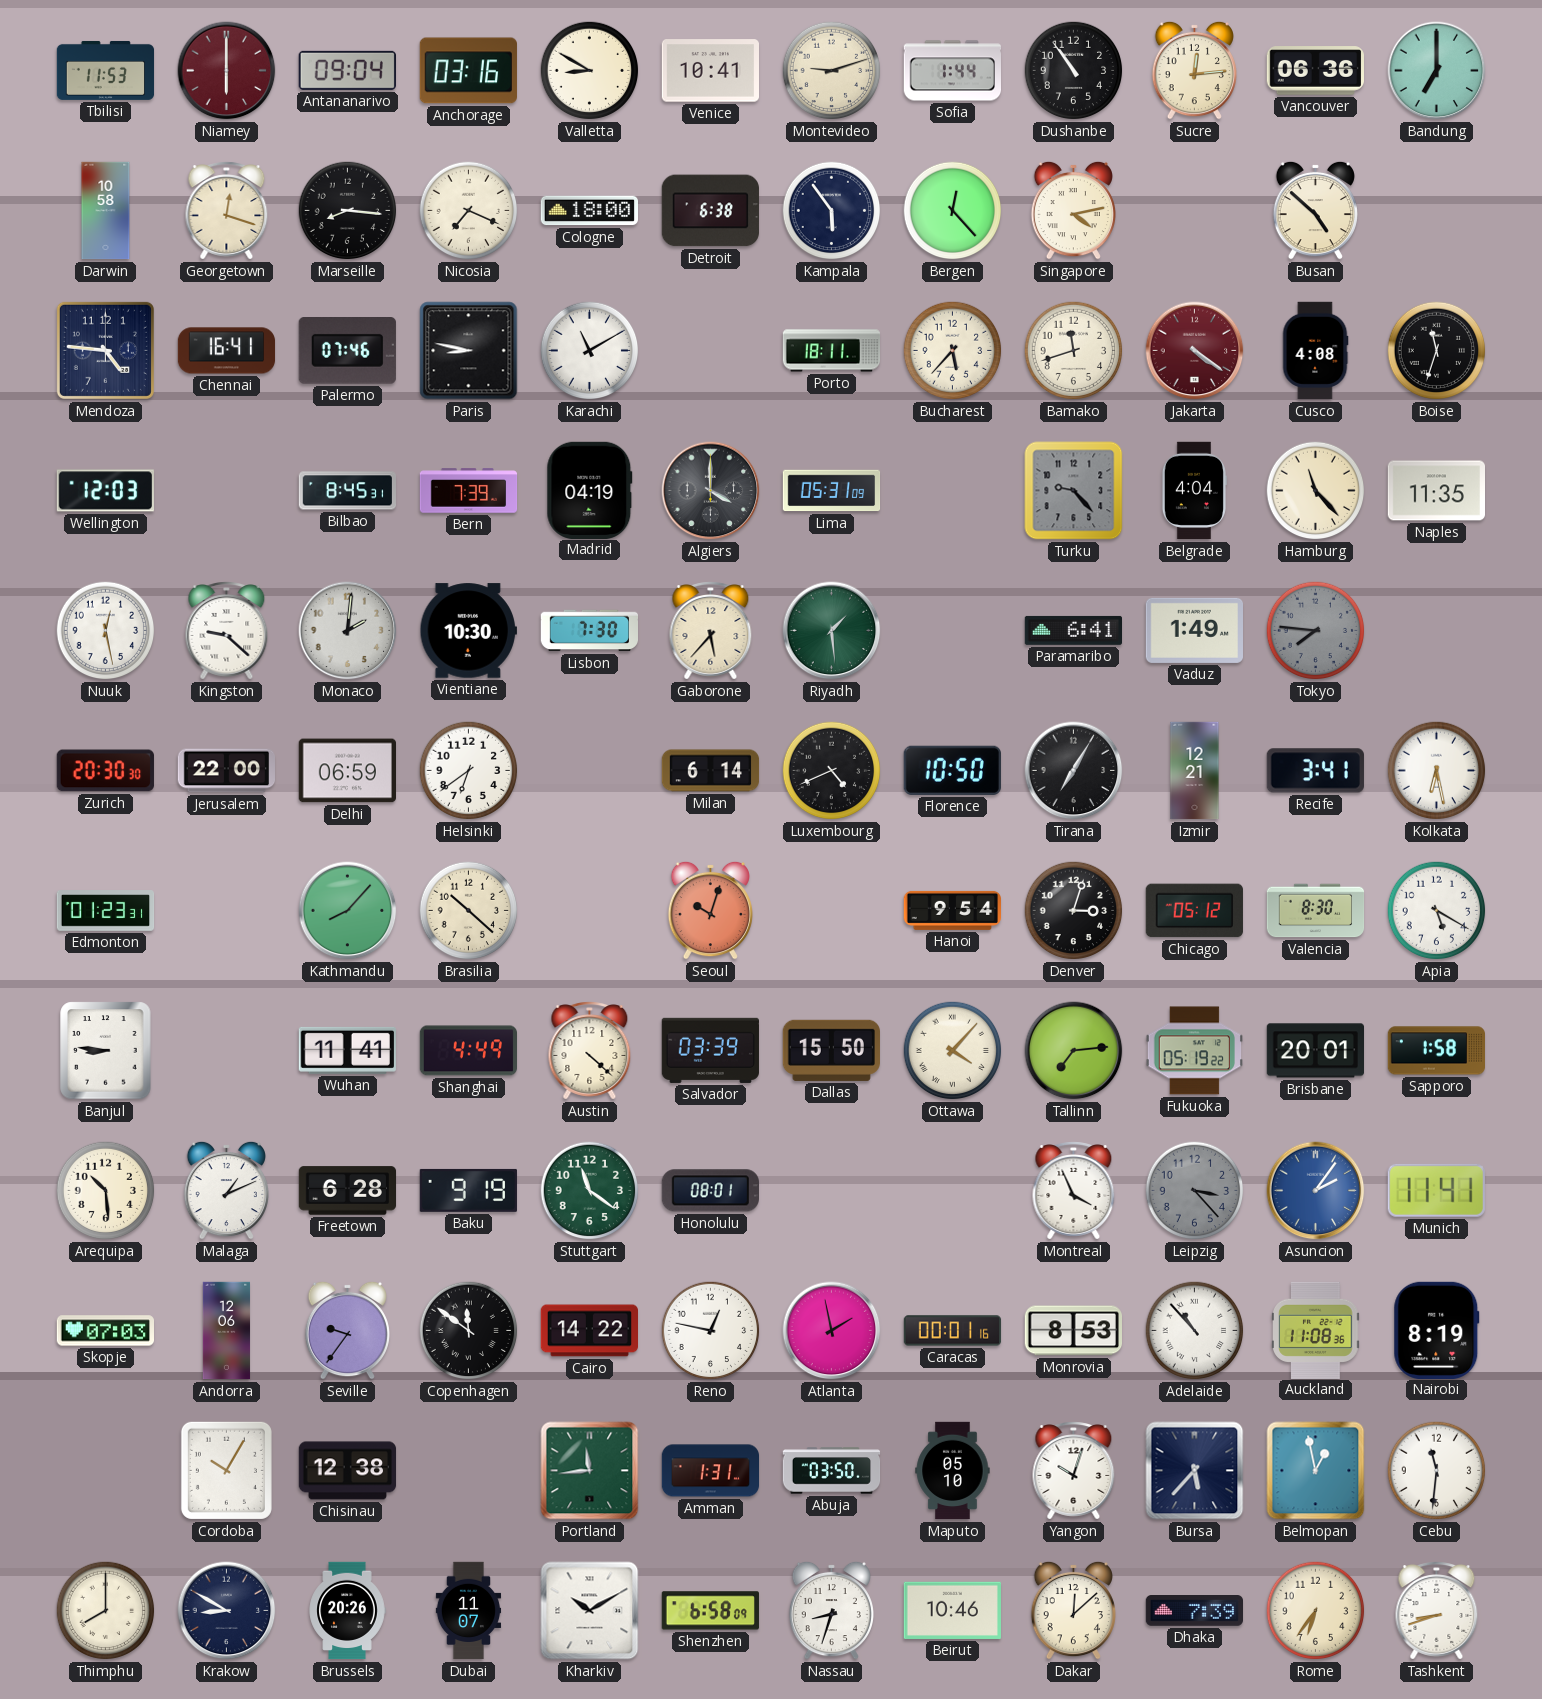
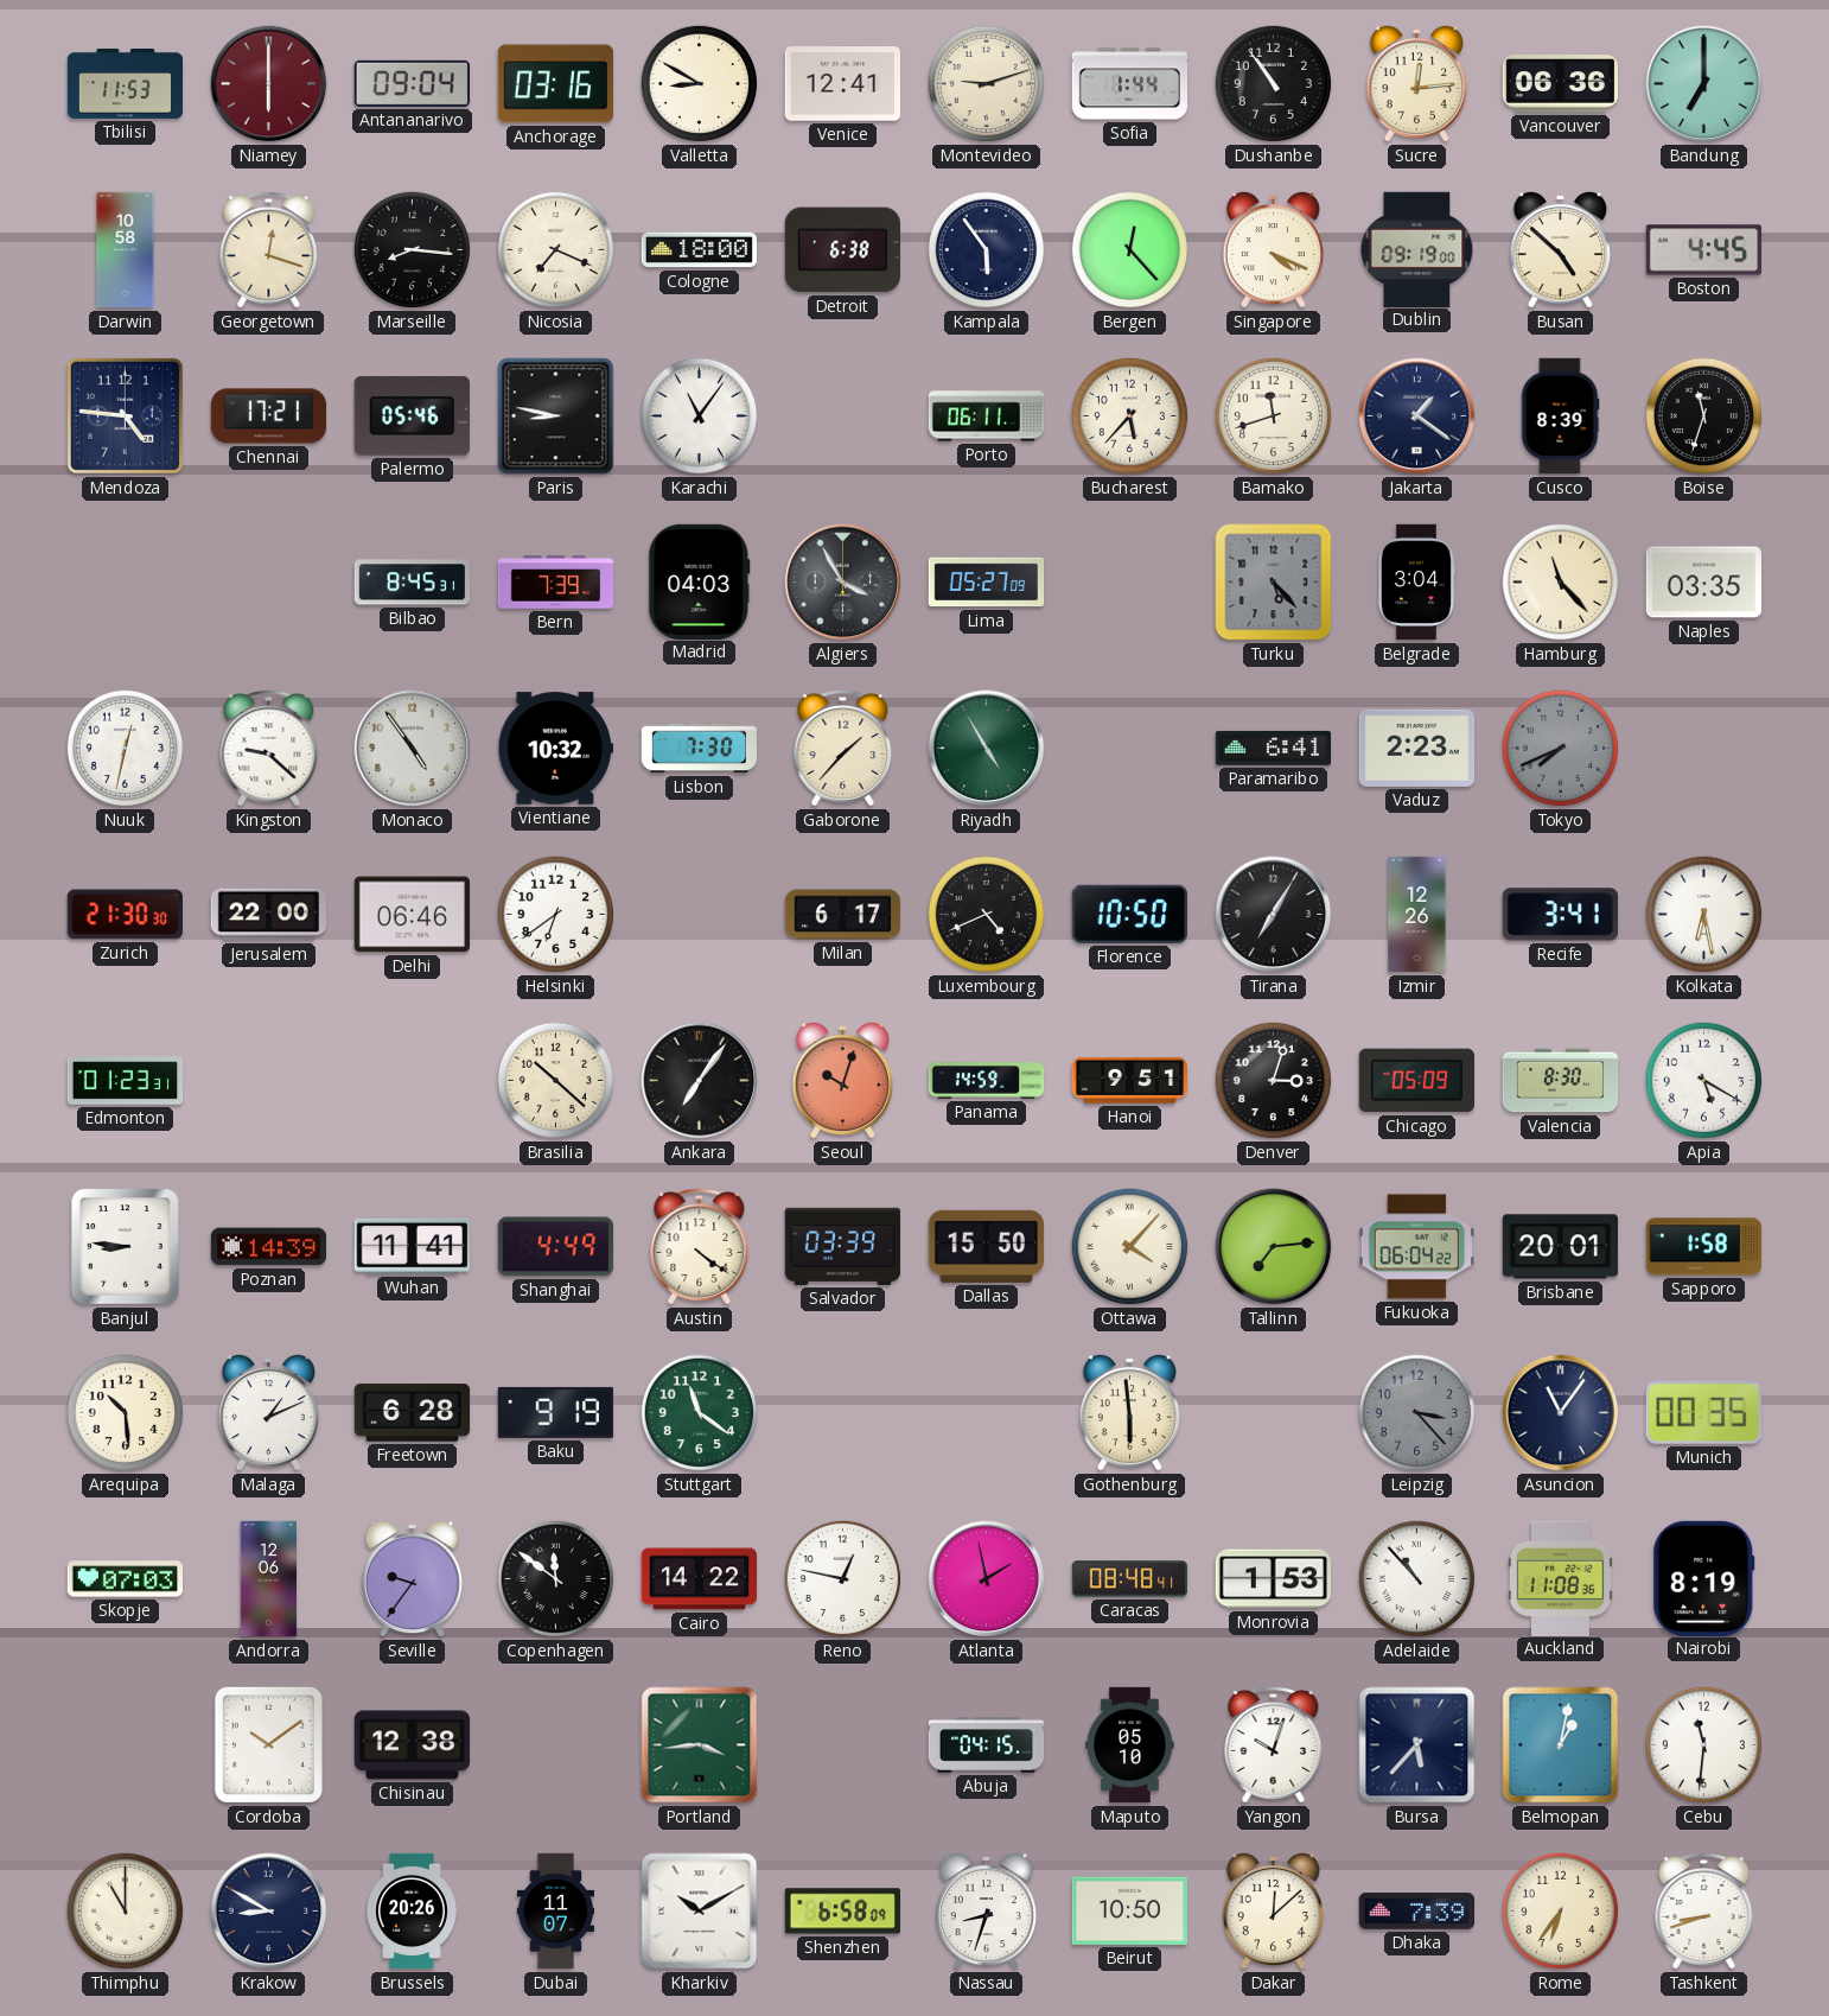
Venice: 10:41 -> 12:41 (842, 84)
Singapore: 4:13 -> 4:19 (1273, 249)
Dublin: none -> 09:19 (1417, 249)
Boston: none -> 4:45 (1703, 250)
Chennai: 16:41 -> 17:21 (269, 416)
Palermo: 07:46 -> 05:46 (412, 416)
Karachi: 11:10 -> 11:06 (700, 416)
Porto: 18:11 -> 06:11 (987, 416)
Jakarta: 4:21 -> 1:21 (1417, 416)
Jakarta dial: burgundy -> navy (1417, 416)
Cusco: 4:08 -> 8:39 (1560, 416)
Wellington: 12:03 -> none (105, 491)
Madrid: 04:19 -> 04:03 (700, 581)
Algiers: 4:00 -> 3:55 (843, 583)
Lima: 05:31 -> 05:27 (987, 583)
Turku: 9:23 -> 5:23 (1274, 583)
Belgrade: 4:04 -> 3:04 (1416, 583)
Naples: 11:35 -> 03:35 (1703, 583)
Nuuk: 12:28 -> 12:32 (126, 749)
Monaco: 2:01 -> 4:54 (413, 749)
Vientiane: 10:30 -> 10:32 (555, 749)
Gaborone: 5:37 -> 1:37 (843, 749)
Riyadh: 1:29 -> 4:55 (987, 749)
Vaduz: 1:49 -> 2:23 (1416, 748)
Tokyo: 7:46 -> 7:41 (1561, 749)
Zurich: 20:30 -> 21:30 (125, 915)
Delhi: 06:59 -> 06:46 (412, 915)
Milan: 6:14 -> 6:17 (843, 915)
Izmir: 12:21 -> 12:26 (1417, 915)
Kathmandu: 8:07 -> none (348, 911)
Ankara: none -> 7:06 (700, 1081)
Panama: none -> 14:59 (987, 1081)
Hanoi: 9:54 -> 9:51 (1129, 1080)
Chicago: 05:12 -> 05:09 (1416, 1081)
Poznan: none -> 14:39 (269, 1247)
Austin: 4:22 -> 4:21 (700, 1247)
Fukuoka: 05:19 -> 06:04 (1416, 1247)
Honolulu: 08:01 -> none (710, 1191)
Gothenburg: none -> 5:59 (1129, 1412)
Montreal: 3:56 -> none (1074, 1191)
Asuncion: 2:06 -> 11:06 (1561, 1413)
Asuncion dial: blue -> navy (1561, 1413)
Munich: 11:41 -> 00:35 (1703, 1412)
Caracas: 00:01 -> 08:48 (1130, 1579)
Monrovia: 8:53 -> 1:53 (1273, 1579)
Cordoba: 10:05 -> 10:09 (268, 1744)
Portland: 11:44 -> 3:44 (700, 1745)
Amman: 1:31 -> none (711, 1471)
Abuja: 03:50 -> 04:15 (987, 1745)
Belmopan: 12:58 -> 1:02 (1561, 1745)
Thimphu: 8:00 -> 11:00 (126, 1912)
Beirut: 10:46 -> 10:50 (1129, 1910)
